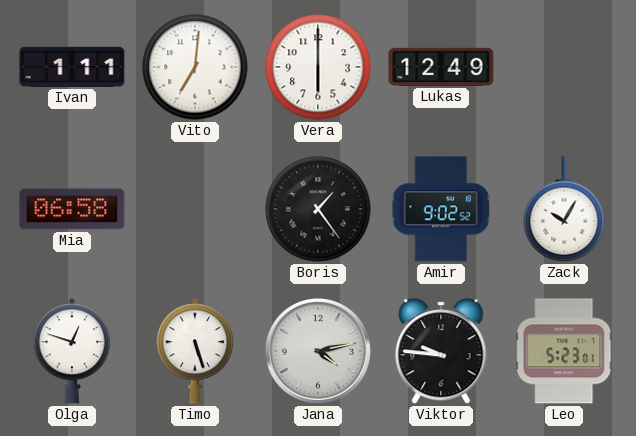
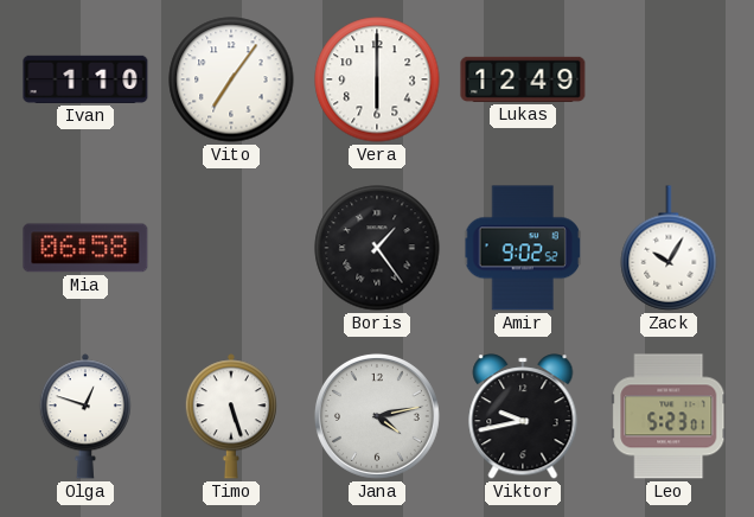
Ivan: 1:11 -> 1:10 (85, 79)
Vito: 7:01 -> 7:06 (231, 79)
Viktor: 9:46 -> 9:43 (523, 416)
